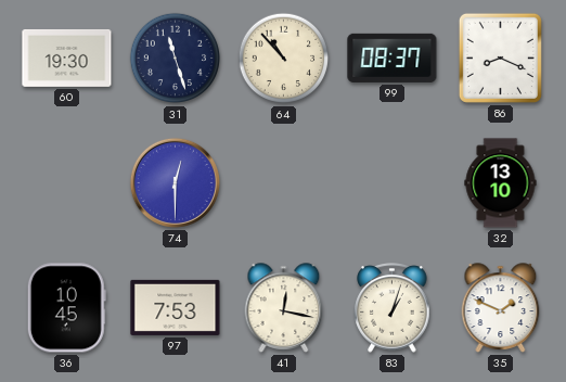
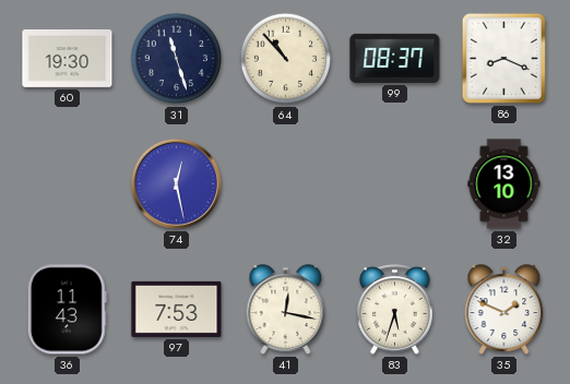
74: 12:30 -> 12:28 (176, 183)
36: 10:45 -> 11:43 (67, 310)
83: 1:03 -> 5:33 (395, 310)
